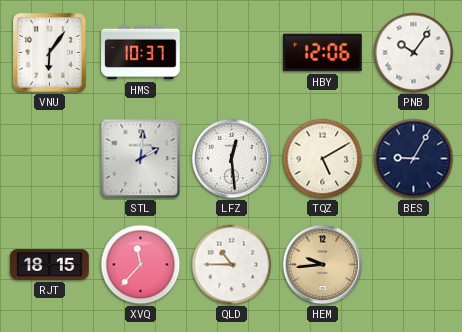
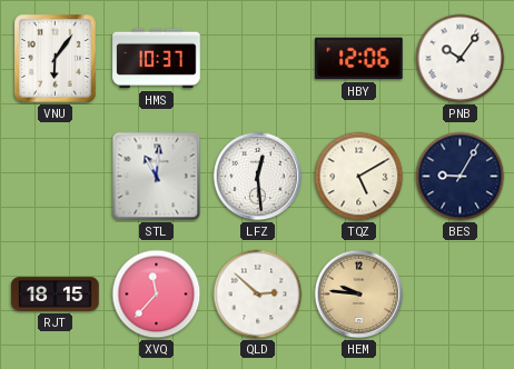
STL: 2:01 -> 11:01 (157, 177)
QLD: 10:45 -> 2:52 (258, 295)
HEM: 9:44 -> 9:46 (359, 295)
